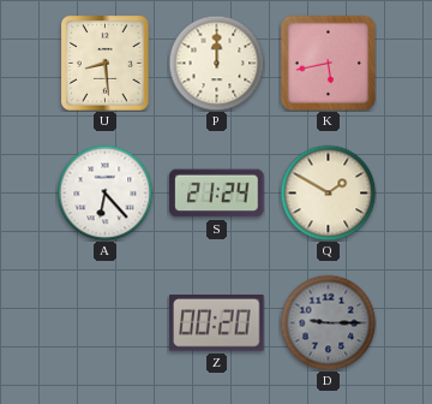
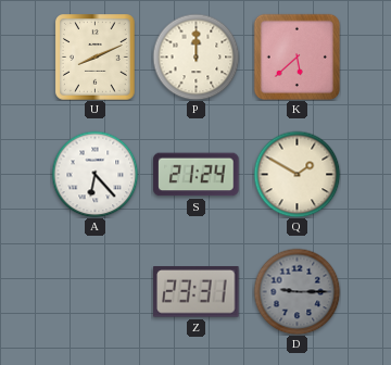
U: 8:29 -> 8:11 (96, 58)
K: 5:43 -> 5:38 (297, 56)
Z: 00:20 -> 23:31 (197, 292)
